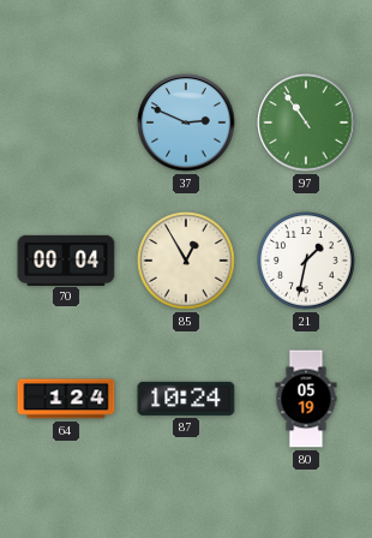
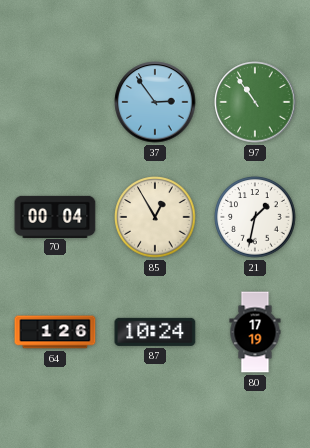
37: 2:49 -> 2:54 (155, 102)
64: 1:24 -> 1:26 (55, 332)
80: 05:19 -> 17:19 (255, 332)
